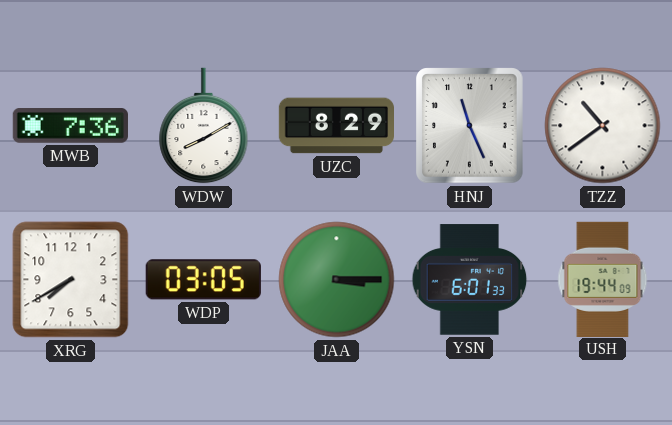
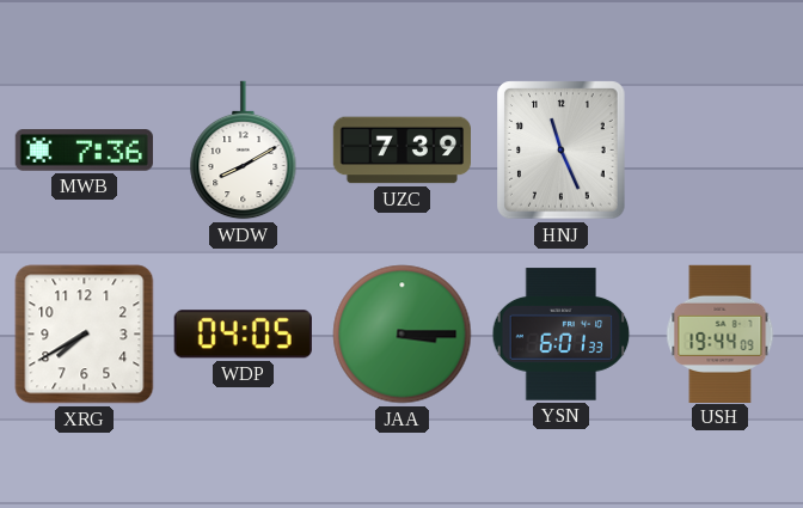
UZC: 8:29 -> 7:39 (401, 151)
TZZ: 10:39 -> none (603, 126)
WDP: 03:05 -> 04:05 (243, 335)
